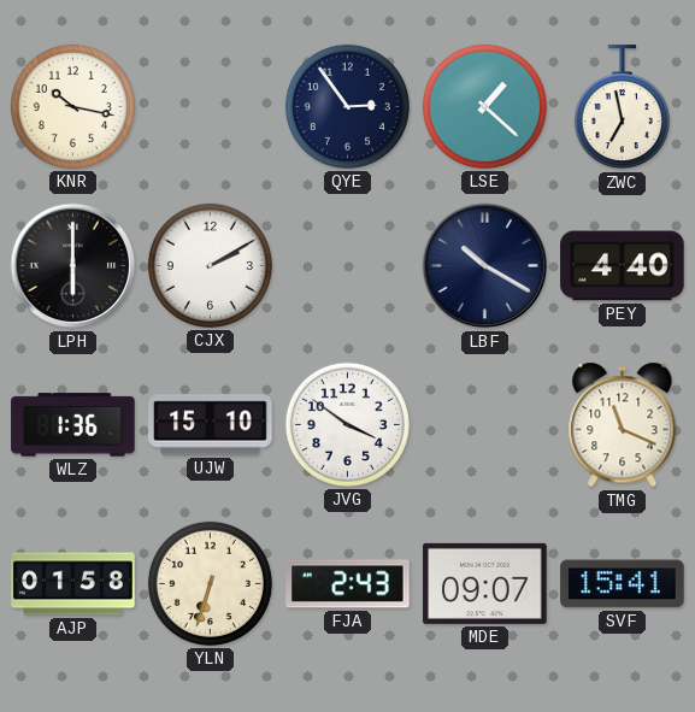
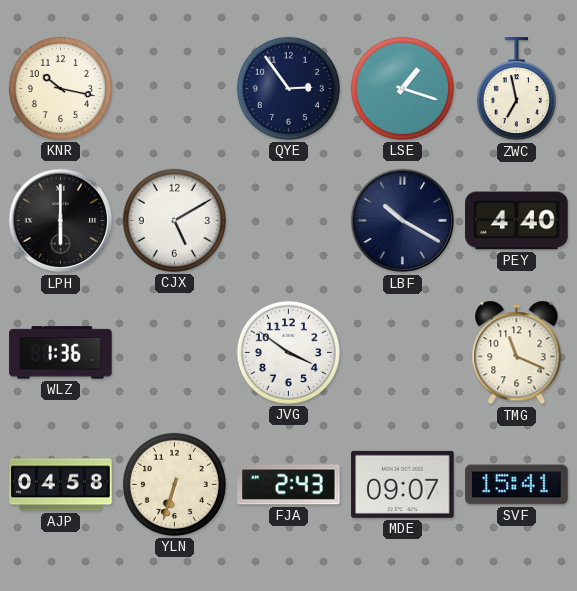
LSE: 1:22 -> 1:18 (402, 88)
CJX: 2:10 -> 5:10 (174, 220)
UJW: 15:10 -> none (211, 425)
AJP: 01:58 -> 04:58 (61, 485)
